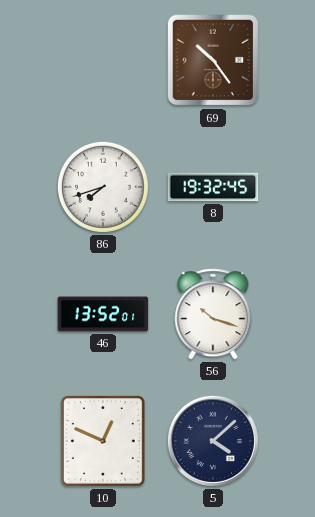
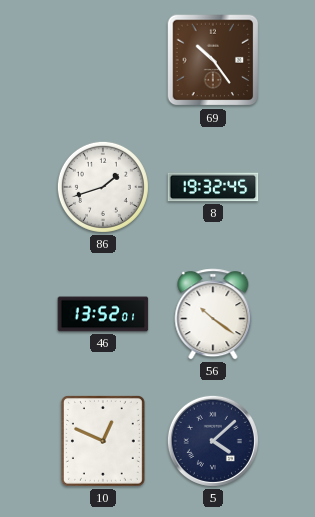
86: 7:42 -> 1:42 (103, 187)
56: 10:18 -> 10:21 (213, 314)
